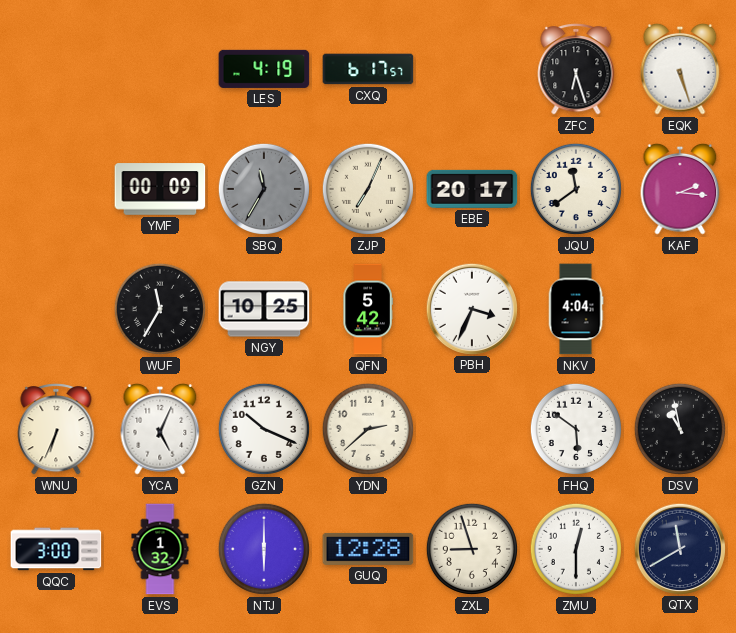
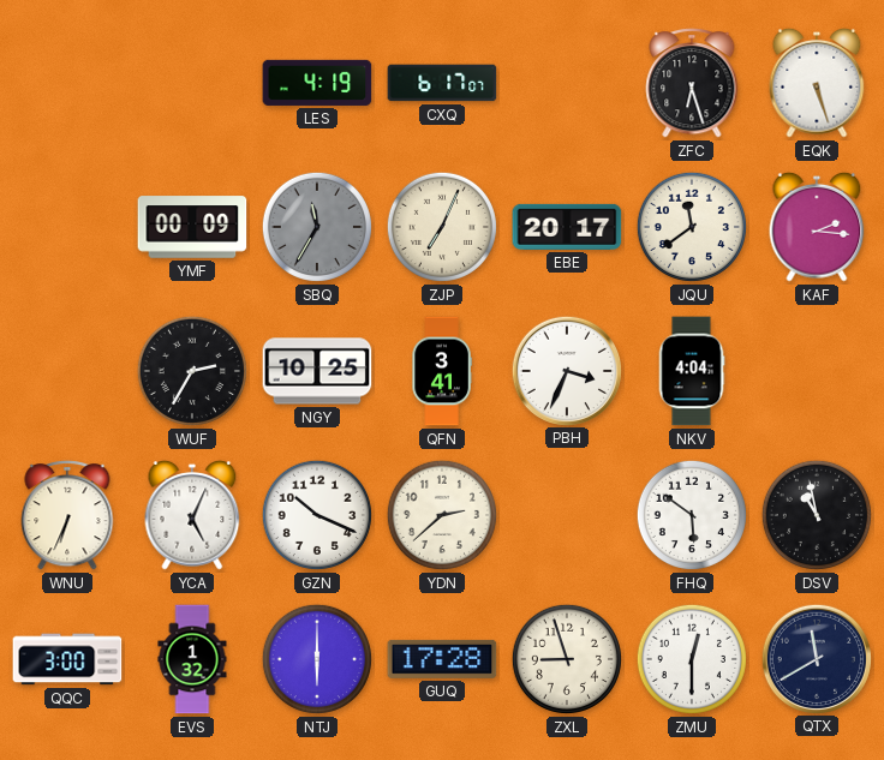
CXQ: 6:17:57 -> 6:17:07 (442, 83)
WUF: 11:35 -> 2:35 (192, 371)
QFN: 5:42 -> 3:41 (442, 371)
GUQ: 12:28 -> 17:28 (442, 659)
